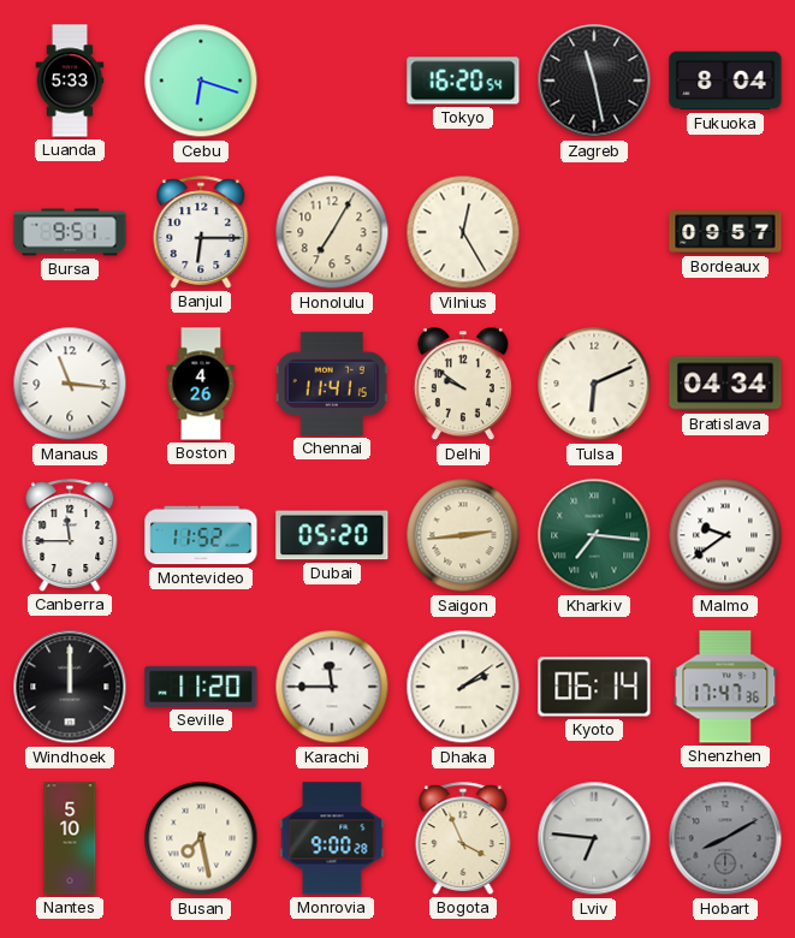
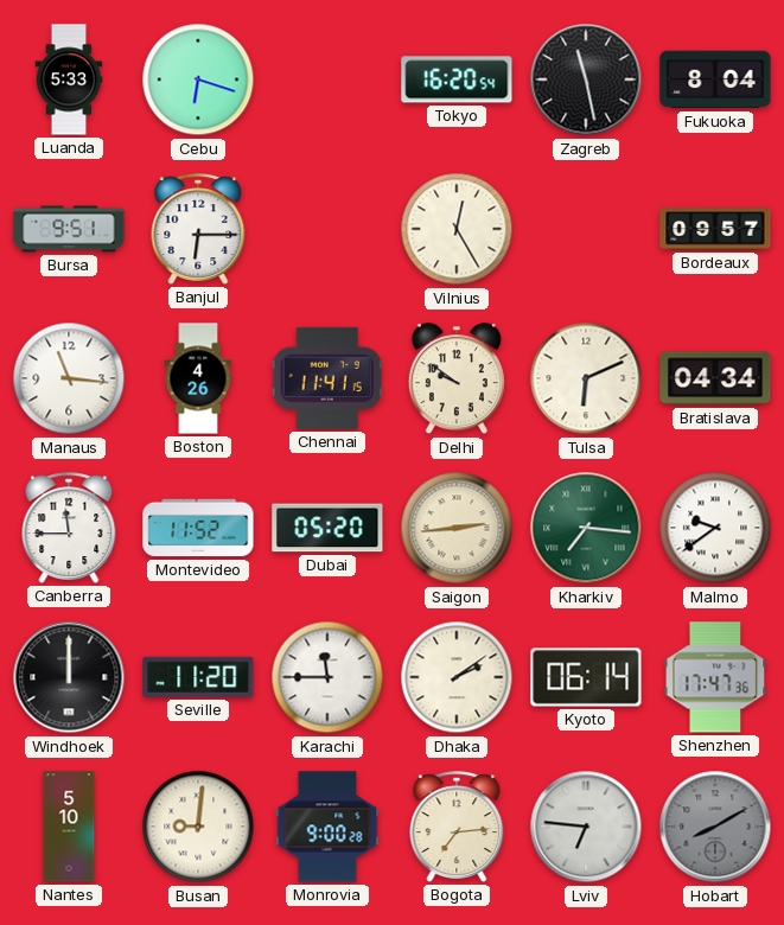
Honolulu: 7:05 -> none (332, 232)
Busan: 7:28 -> 9:01 (198, 827)
Bogota: 3:56 -> 7:14 (457, 827)
